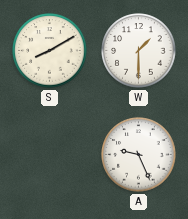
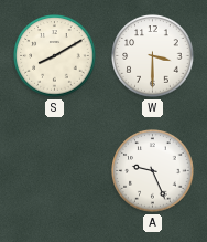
W: 1:30 -> 3:30 (153, 56)
